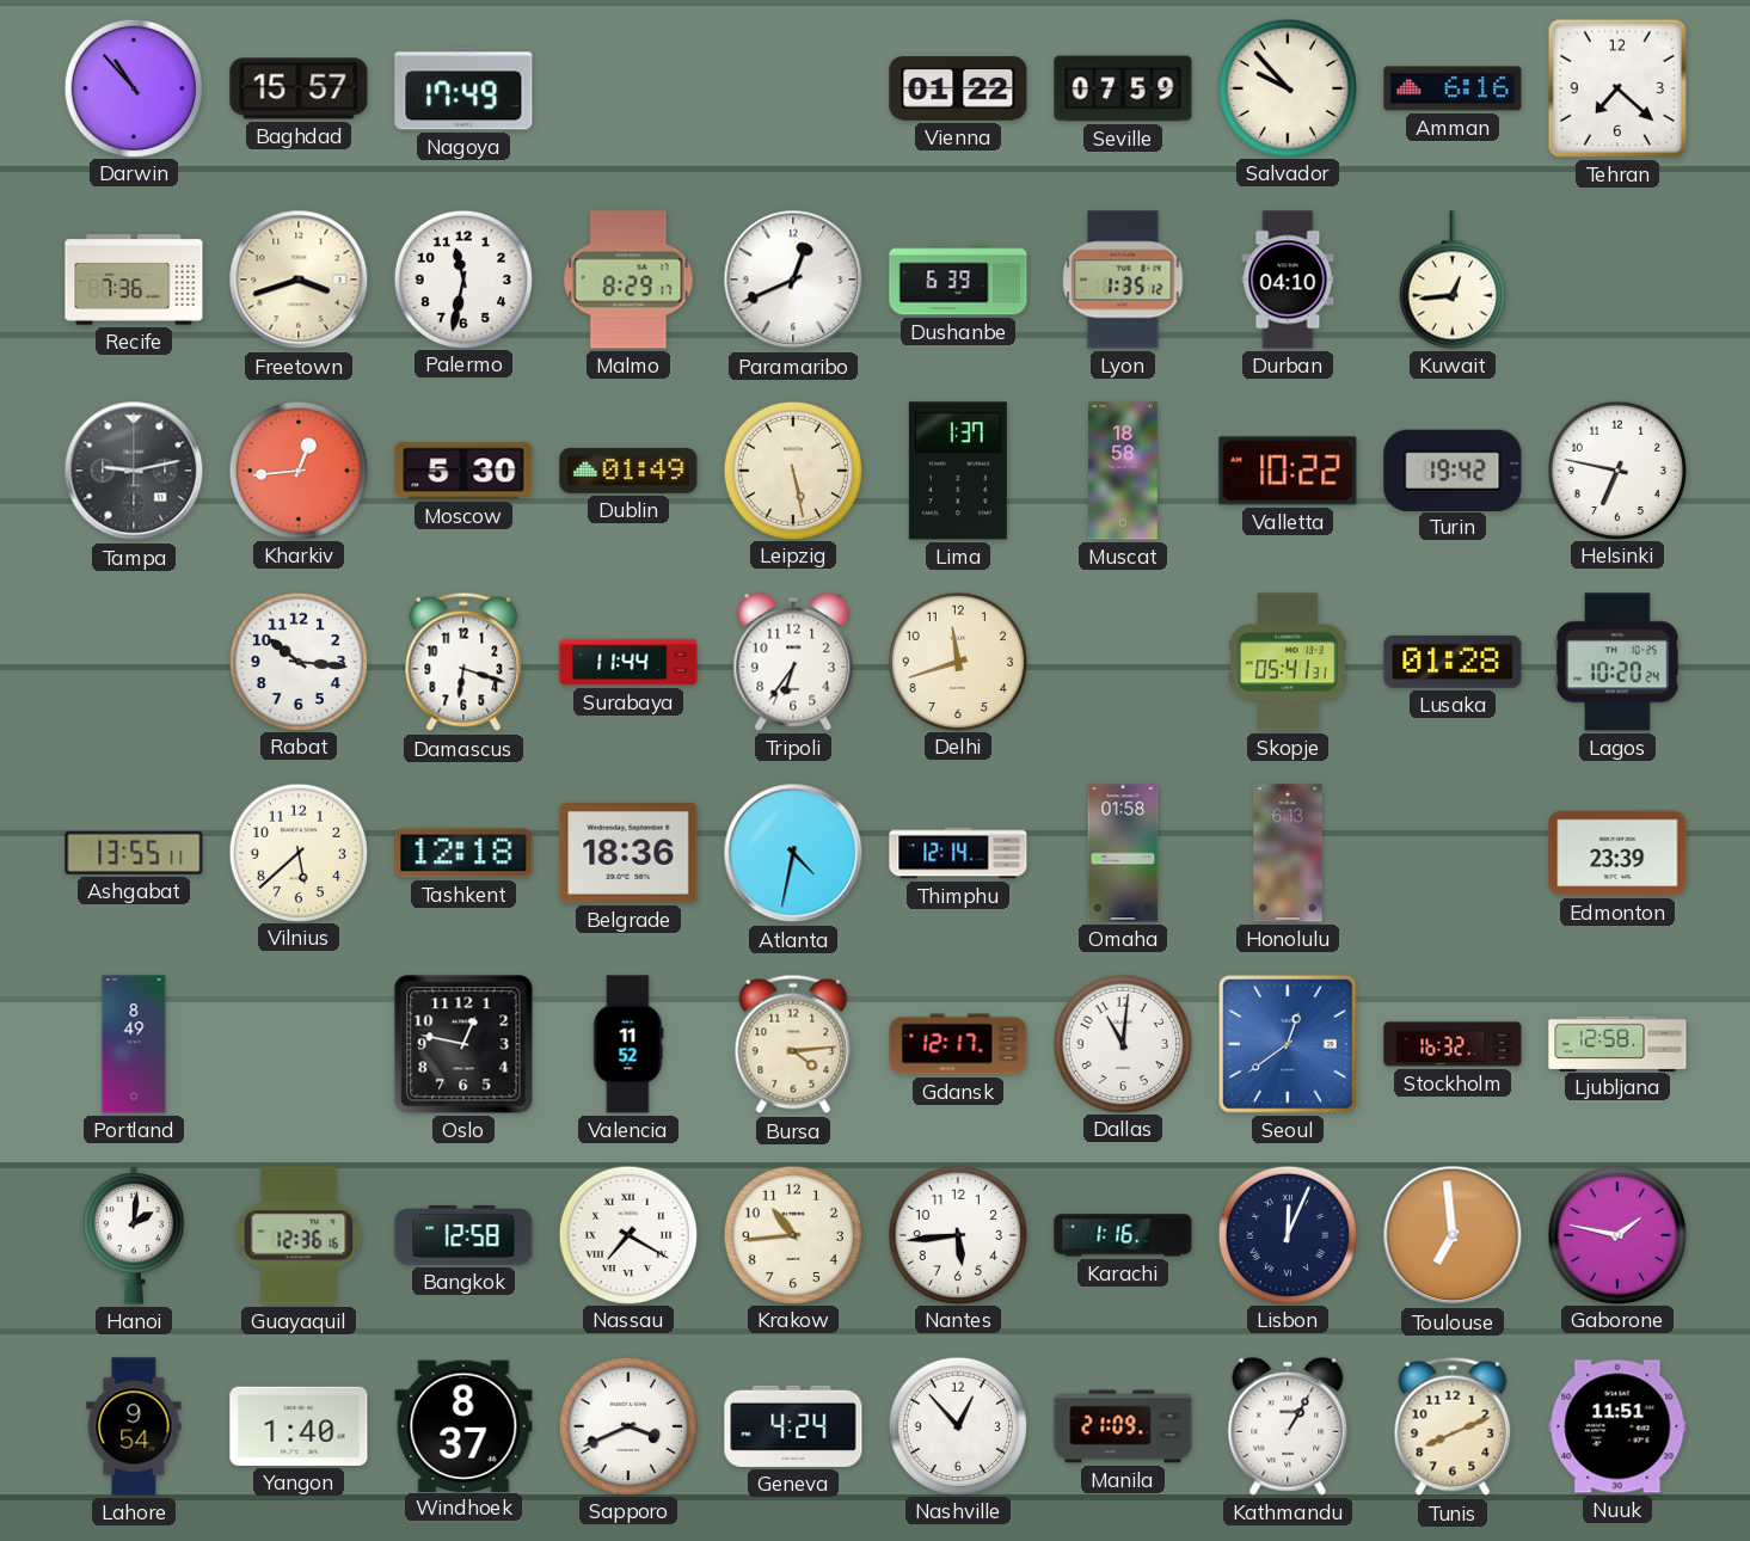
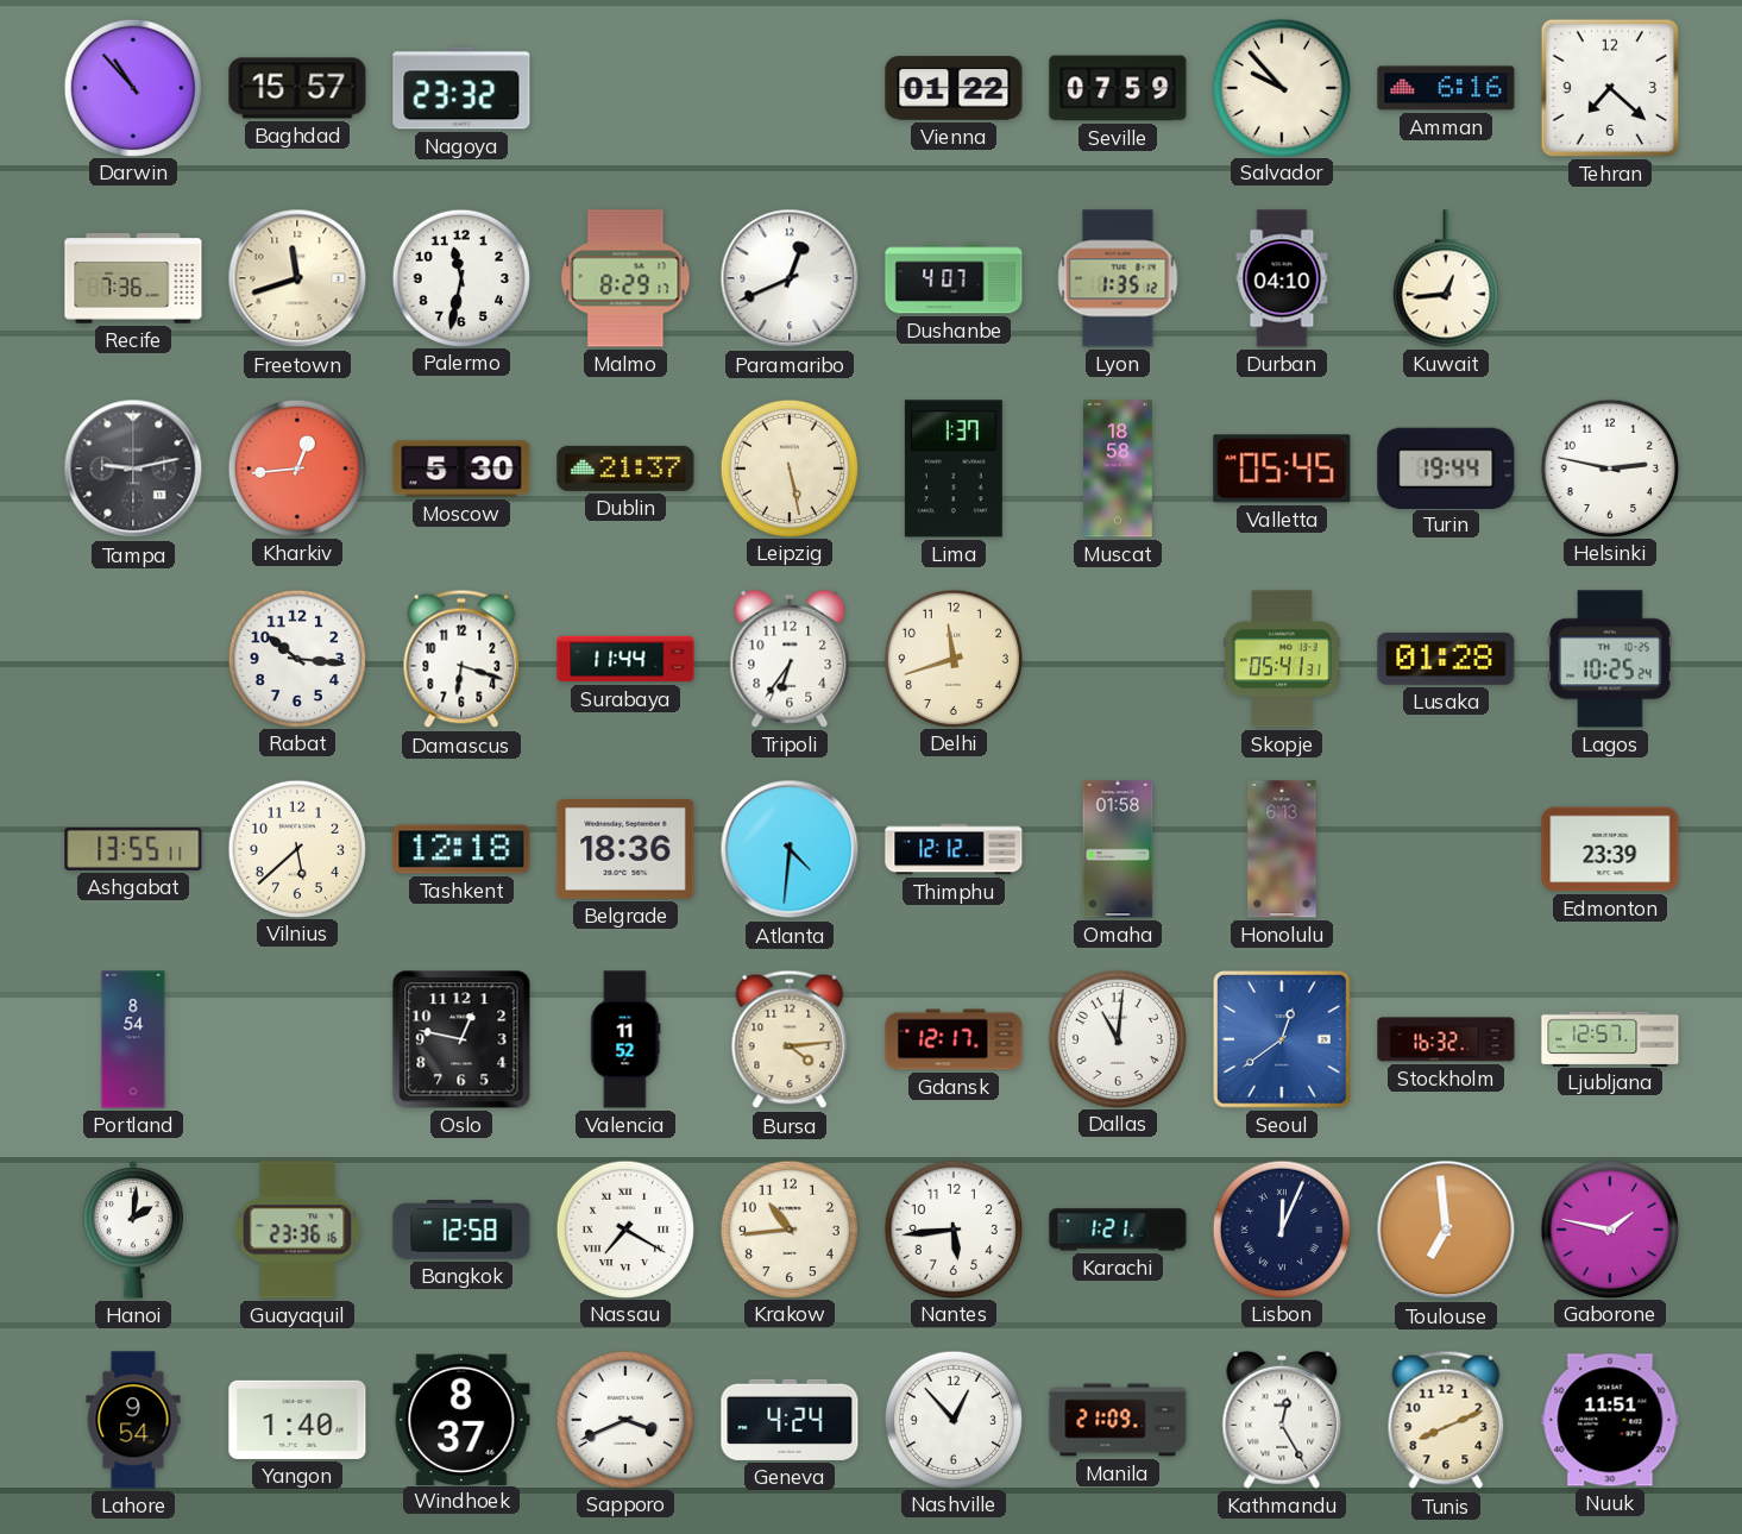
Nagoya: 17:49 -> 23:32 (461, 88)
Freetown: 3:42 -> 11:42 (297, 278)
Dushanbe: 6:39 -> 4:07 (954, 278)
Dublin: 01:49 -> 21:37 (625, 469)
Valletta: 10:22 -> 05:45 (1282, 469)
Turin: 19:42 -> 19:44 (1446, 467)
Helsinki: 6:47 -> 2:47 (1609, 467)
Lagos: 10:20 -> 10:25 (1611, 659)
Atlanta: 4:32 -> 4:31 (790, 849)
Thimphu: 12:14 -> 12:12 (954, 849)
Portland: 8:49 -> 8:54 (133, 1039)
Ljubljana: 12:58 -> 12:57 (1610, 1038)
Guayaquil: 12:36 -> 23:36 (297, 1230)
Karachi: 1:16 -> 1:21 (1118, 1230)
Kathmandu: 1:05 -> 12:25 (1282, 1420)
